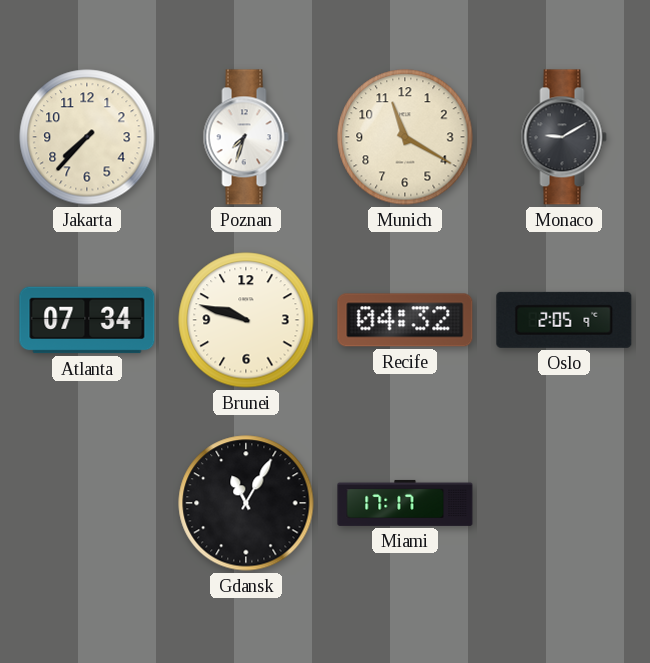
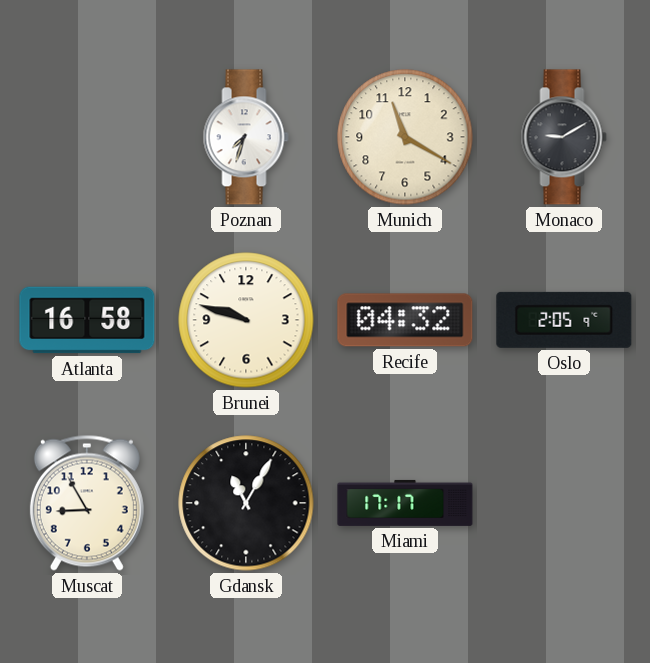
Jakarta: 7:37 -> none (87, 137)
Atlanta: 07:34 -> 16:58 (87, 320)
Muscat: none -> 8:55 (87, 503)
